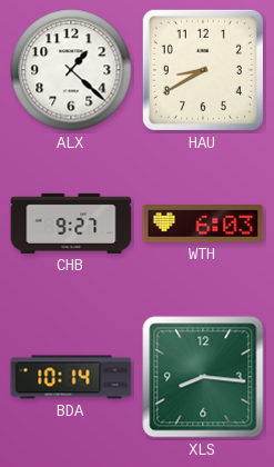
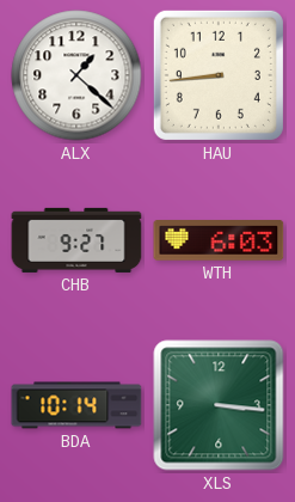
HAU: 8:40 -> 8:44 (219, 75)
XLS: 8:16 -> 3:16 (219, 405)
